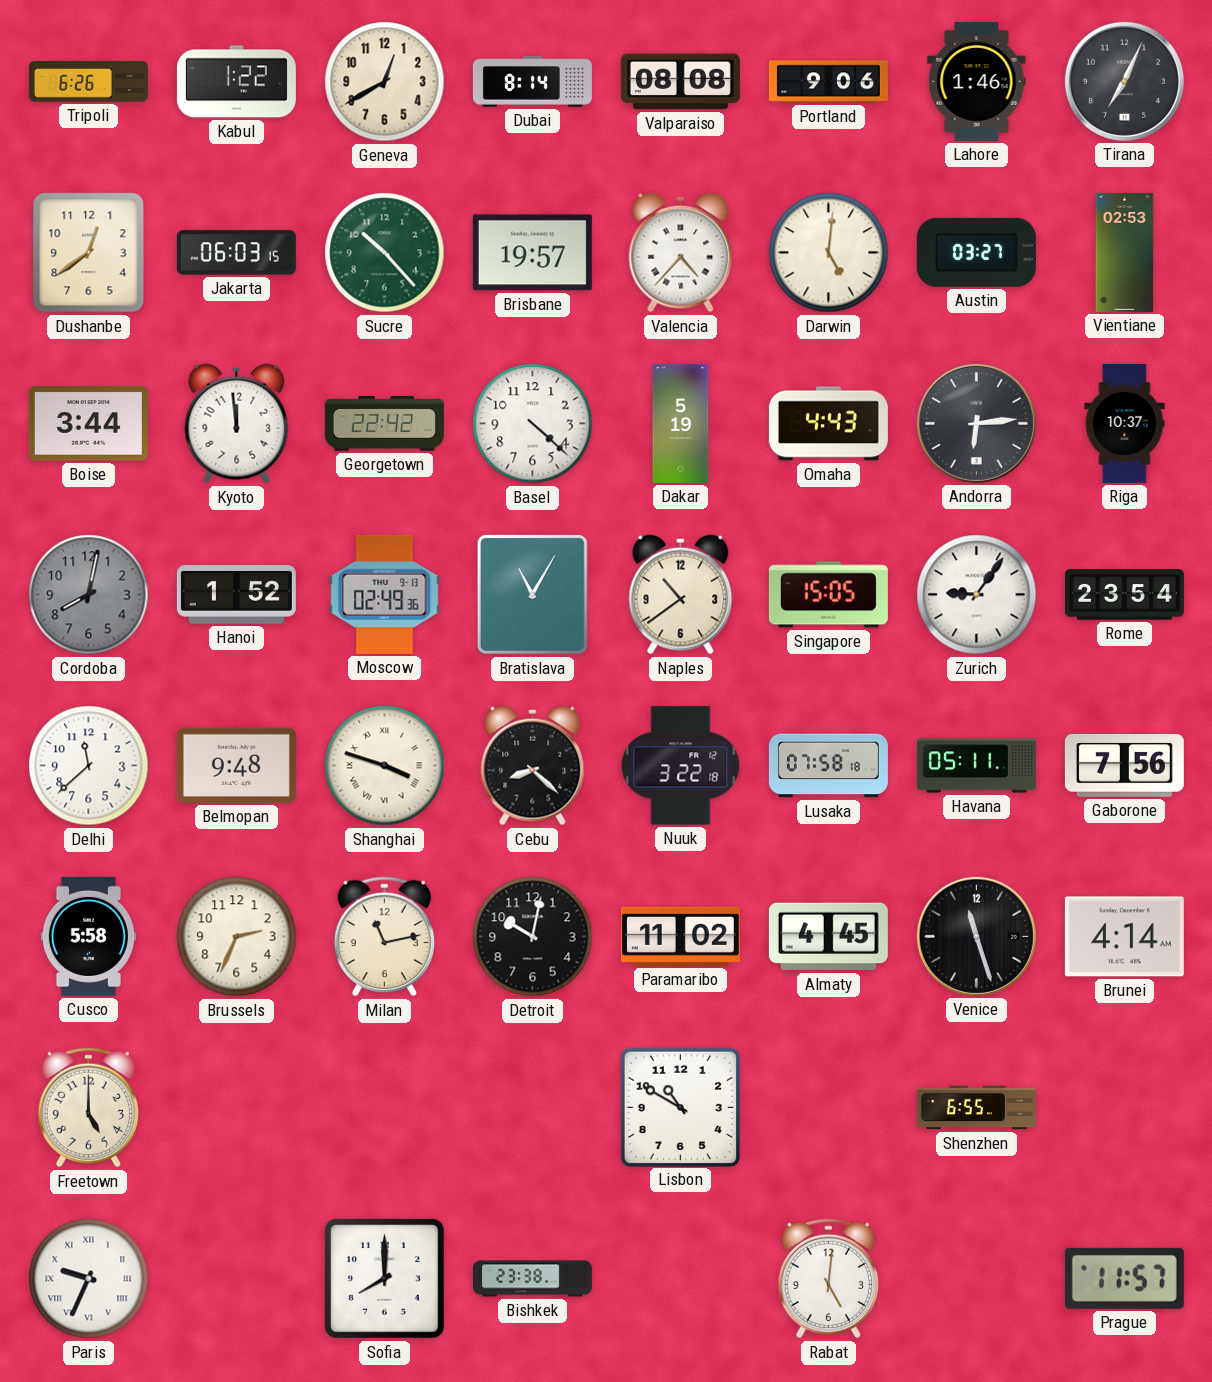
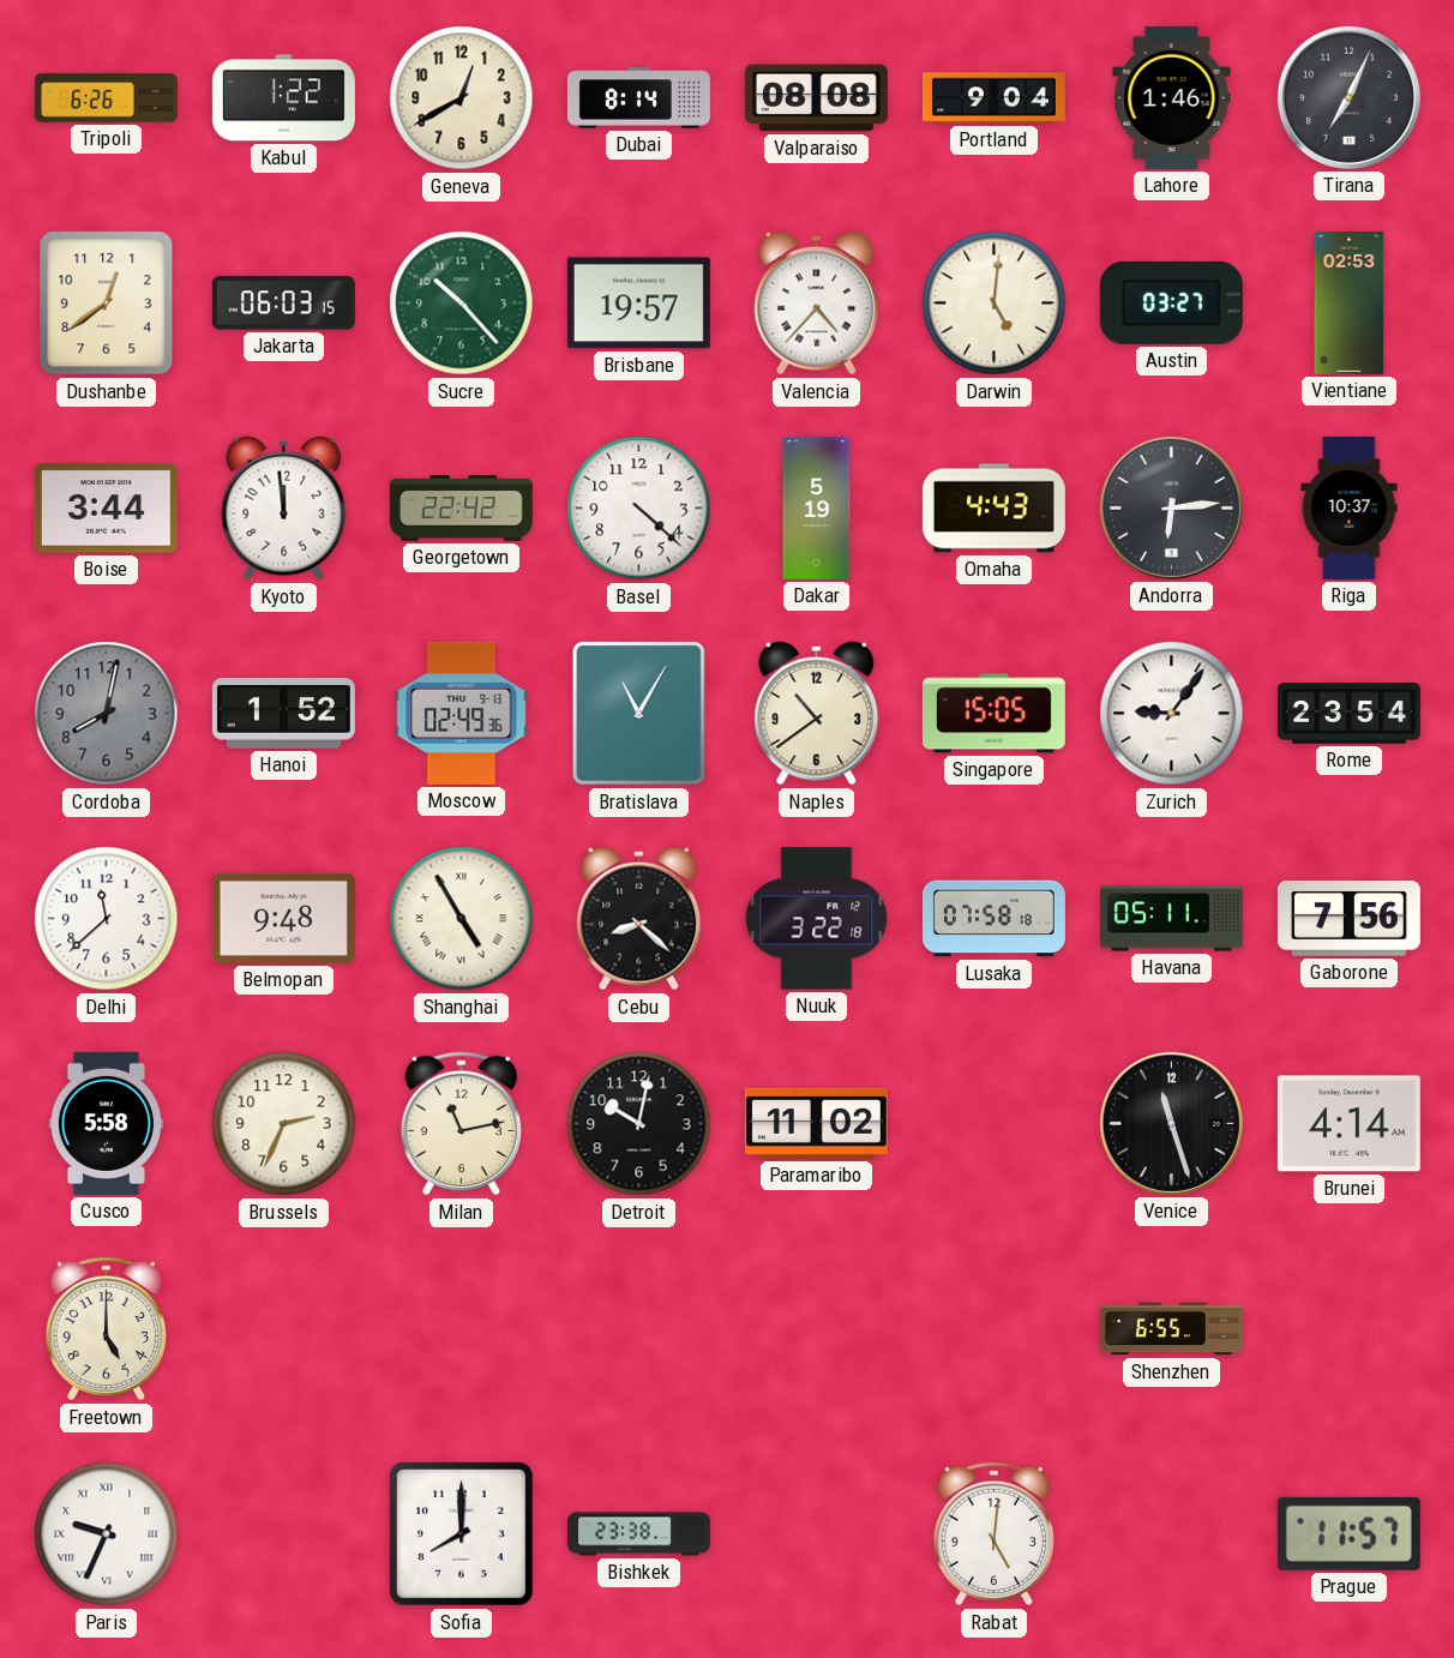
Portland: 9:06 -> 9:04 (993, 98)
Shanghai: 3:48 -> 4:55 (462, 919)
Almaty: 4:45 -> none (828, 937)
Lisbon: 10:50 -> none (680, 1107)
